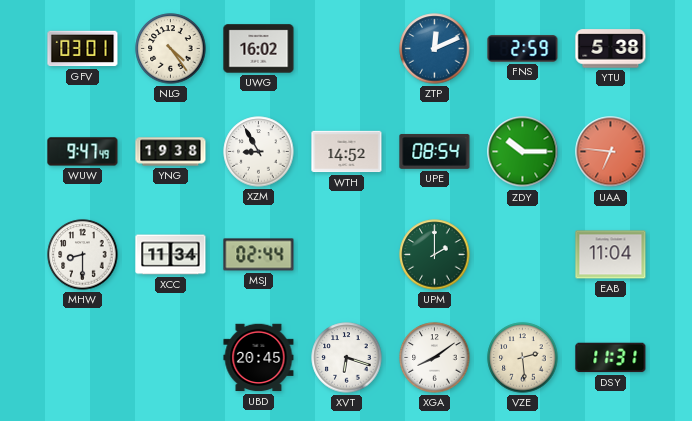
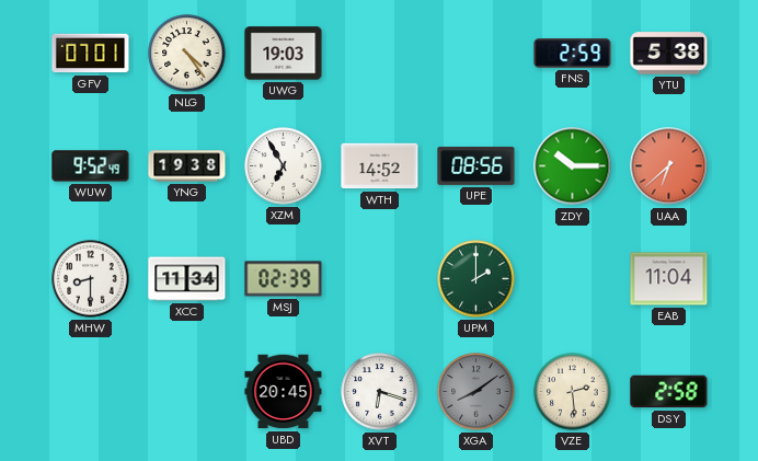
GFV: 03:01 -> 07:01 (91, 54)
UWG: 16:02 -> 19:03 (284, 54)
ZTP: 12:11 -> none (435, 49)
WUW: 9:47 -> 9:52 (91, 166)
XZM: 8:55 -> 6:55 (284, 166)
UPE: 08:54 -> 08:56 (476, 165)
UAA: 6:46 -> 6:38 (669, 166)
MSJ: 02:44 -> 02:39 (284, 279)
XGA dial: white -> grey (476, 392)
DSY: 11:31 -> 2:58 (669, 392)
